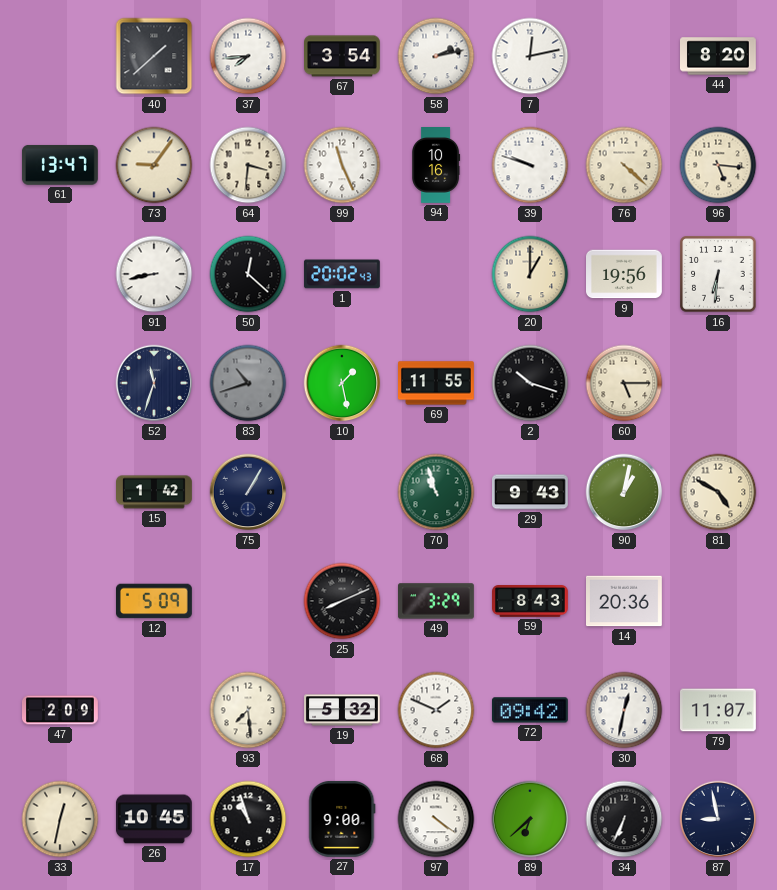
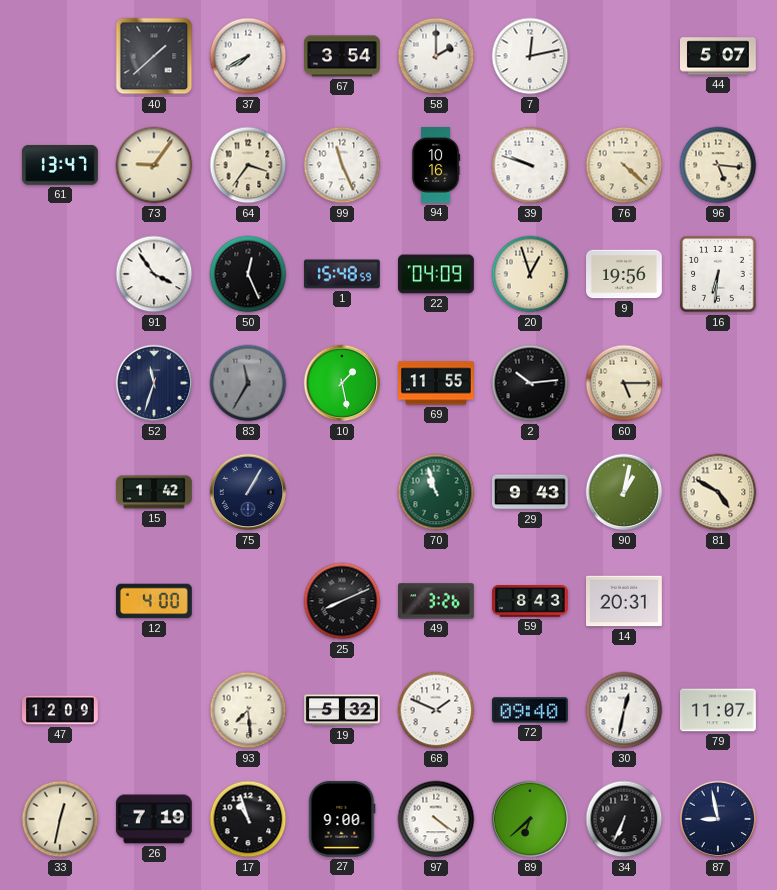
37: 7:44 -> 7:40 (248, 56)
58: 2:13 -> 2:00 (436, 56)
44: 8:20 -> 5:07 (719, 56)
64: 3:31 -> 3:36 (248, 165)
91: 8:43 -> 3:54 (154, 274)
50: 12:22 -> 12:26 (248, 274)
1: 20:02 -> 15:48 (342, 274)
22: none -> 04:09 (437, 274)
20: 1:00 -> 12:57 (530, 274)
83: 10:42 -> 11:35 (248, 383)
2: 10:18 -> 10:14 (530, 383)
12: 5:09 -> 4:00 (155, 601)
49: 3:29 -> 3:26 (437, 601)
14: 20:36 -> 20:31 (625, 601)
47: 2:09 -> 12:09 (61, 710)
72: 09:42 -> 09:40 (530, 710)
26: 10:45 -> 7:19 (154, 819)
